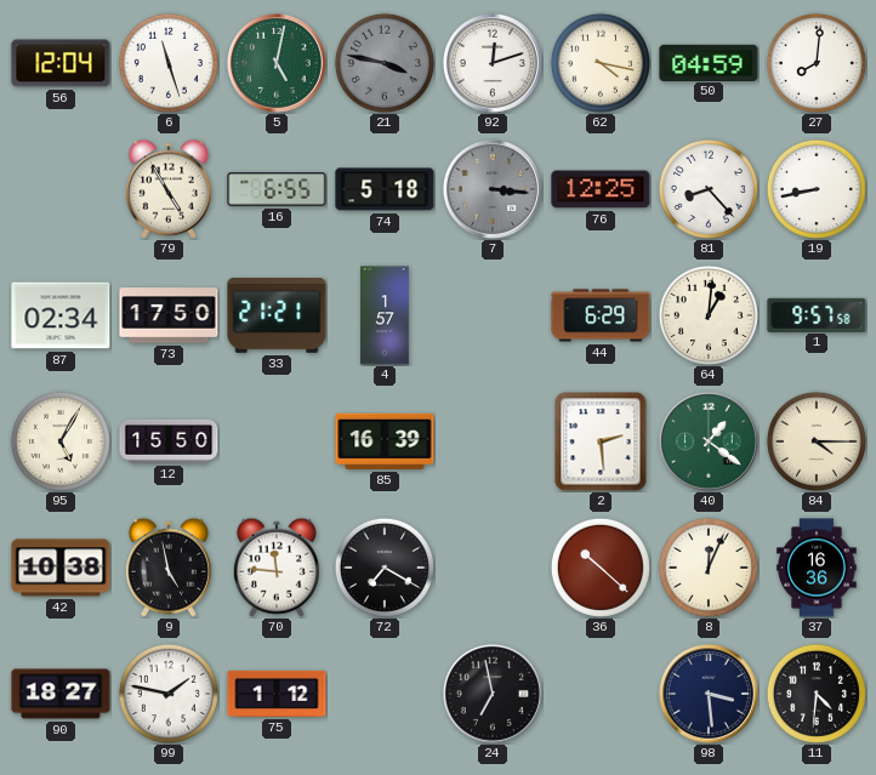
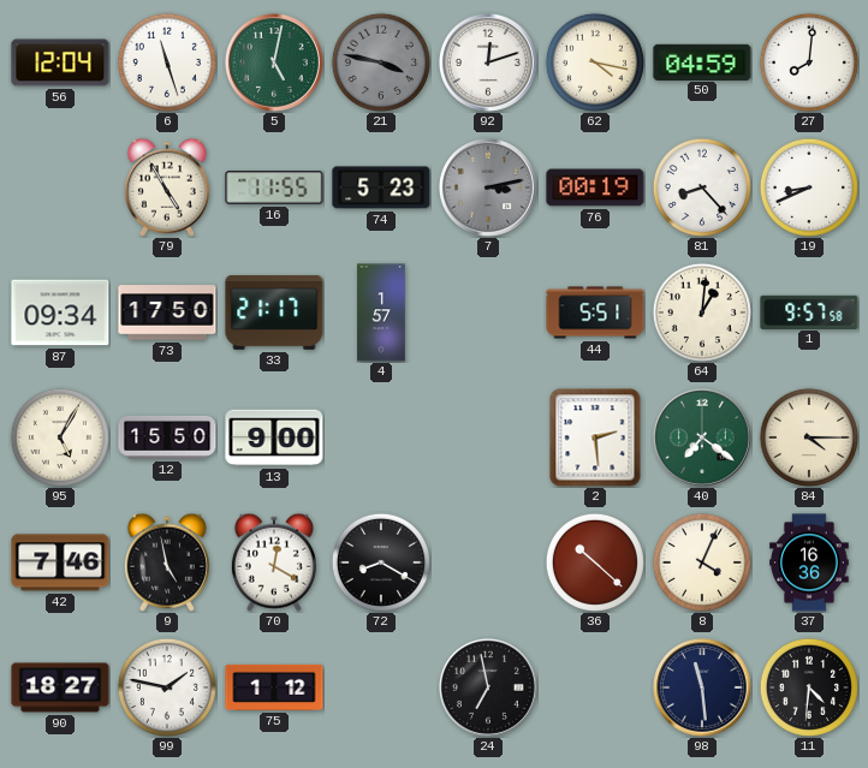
16: 6:55 -> 11:55 (274, 187)
74: 5:18 -> 5:23 (381, 187)
7: 3:16 -> 3:13 (488, 187)
76: 12:25 -> 00:19 (595, 187)
19: 8:43 -> 8:41 (809, 187)
87: 02:34 -> 09:34 (60, 312)
33: 21:21 -> 21:17 (274, 312)
44: 6:29 -> 5:51 (595, 312)
13: none -> 9:00 (274, 437)
85: 16:39 -> none (385, 441)
40: 1:21 -> 7:21 (702, 437)
42: 10:38 -> 7:46 (60, 562)
70: 11:46 -> 12:20 (274, 562)
72: 7:20 -> 8:20 (381, 562)
8: 12:04 -> 4:04 (702, 562)
98: 3:29 -> 11:29 (702, 687)
